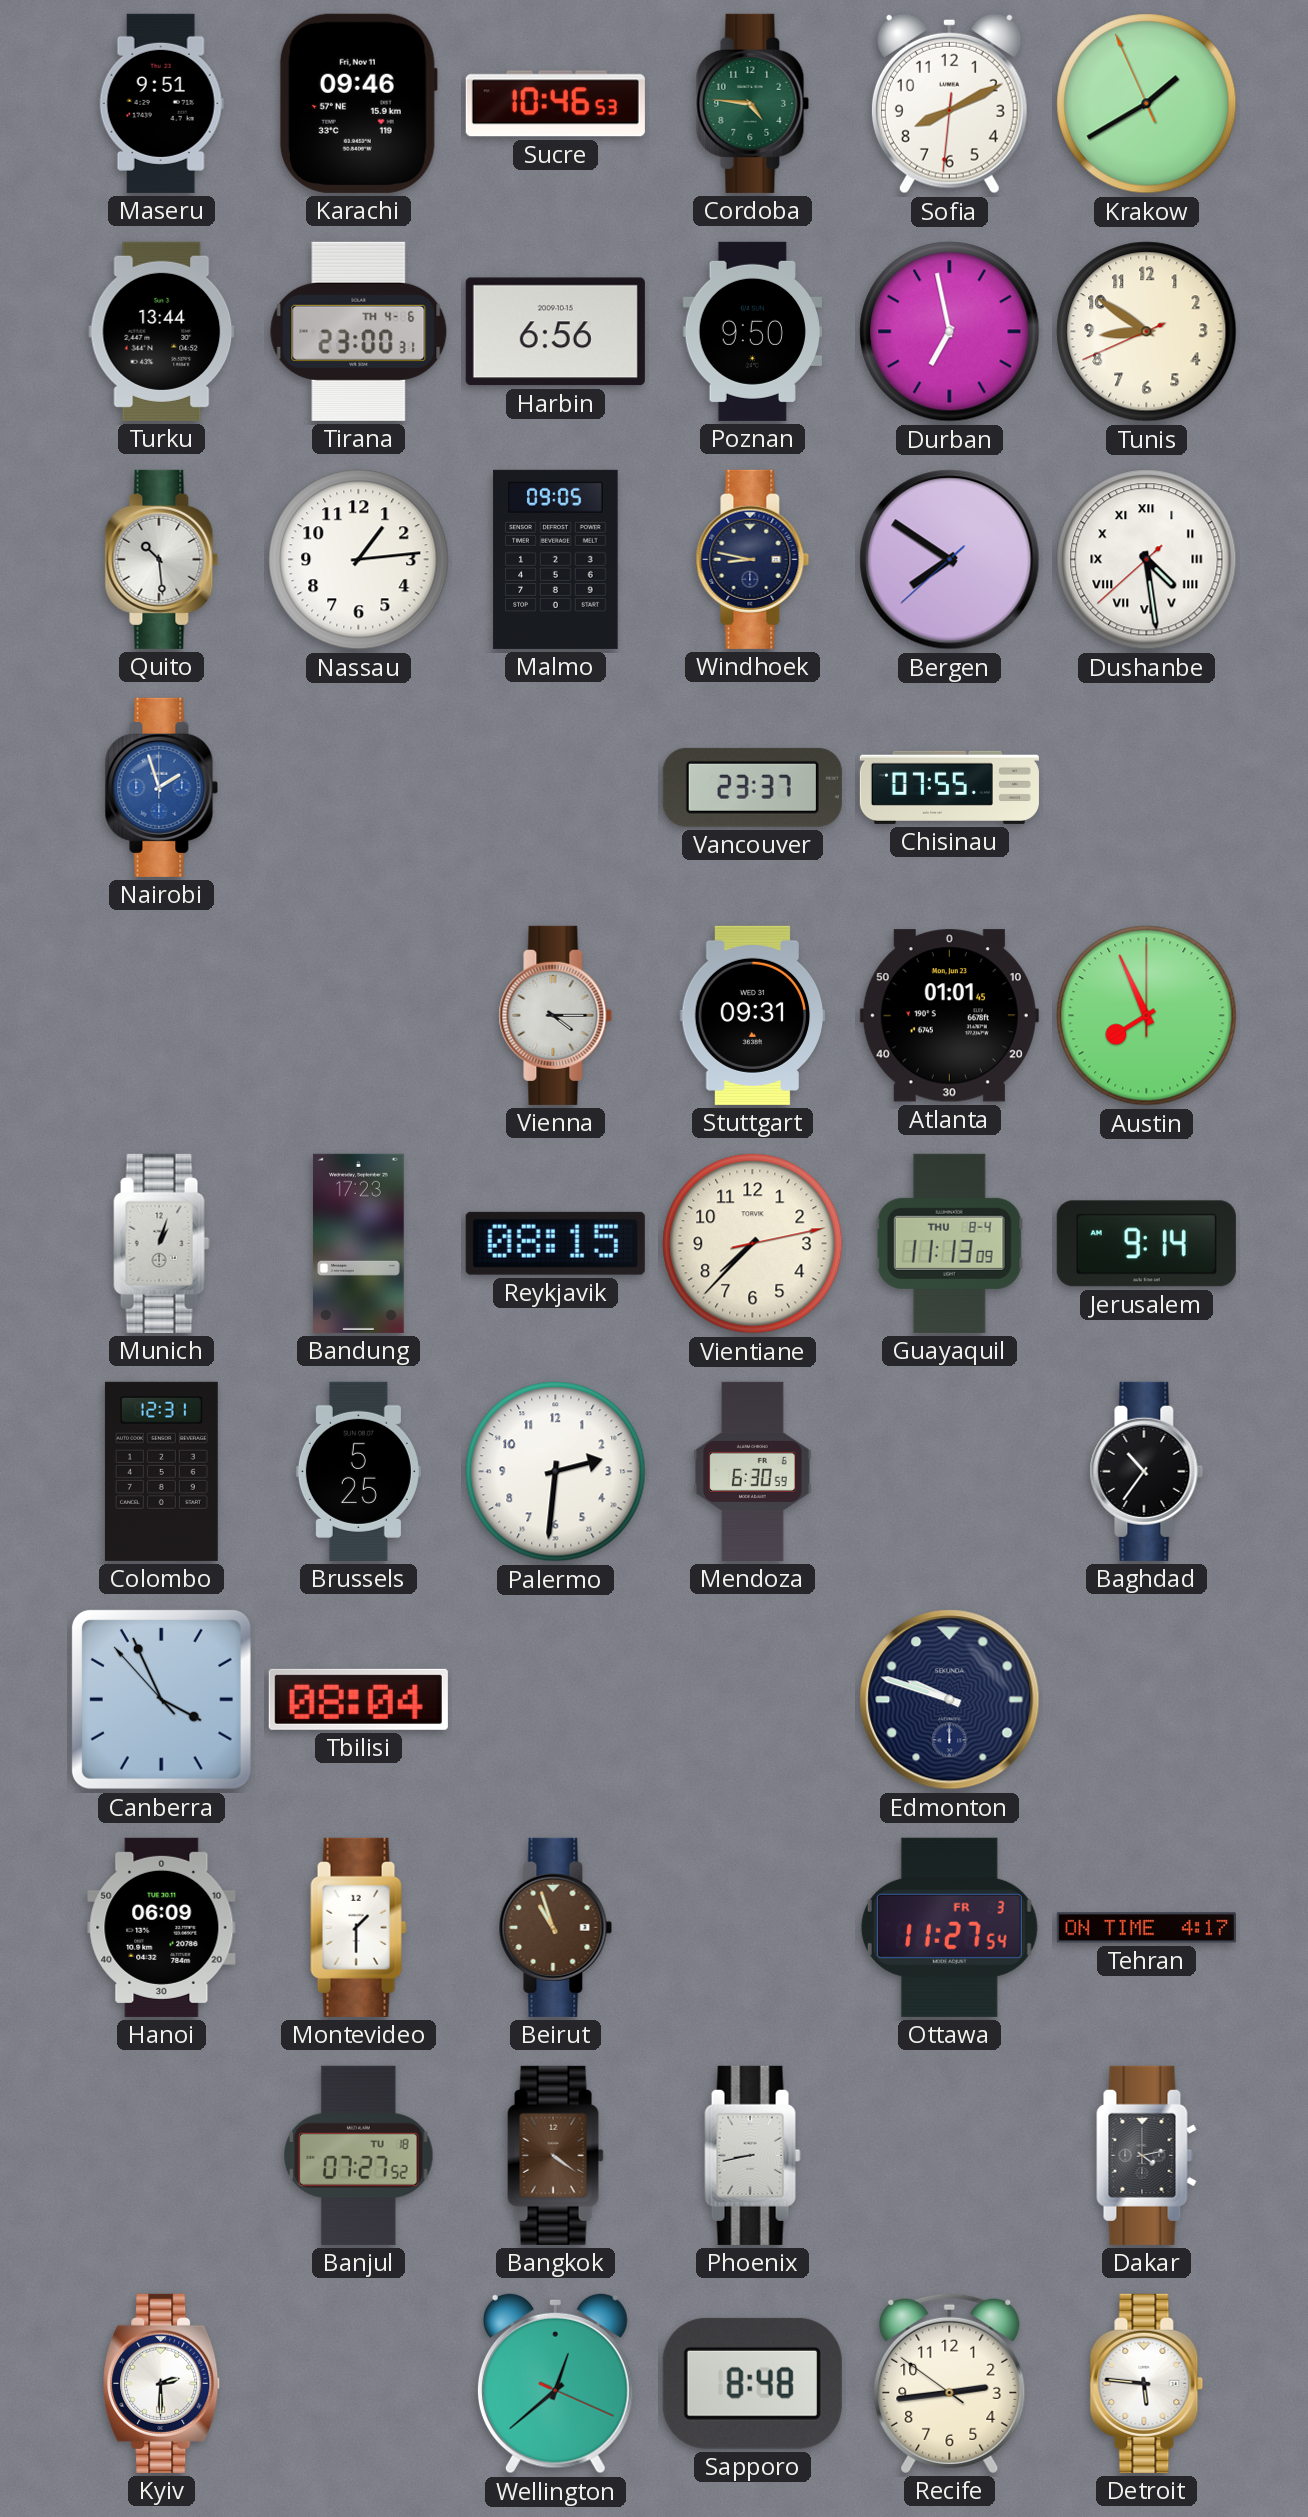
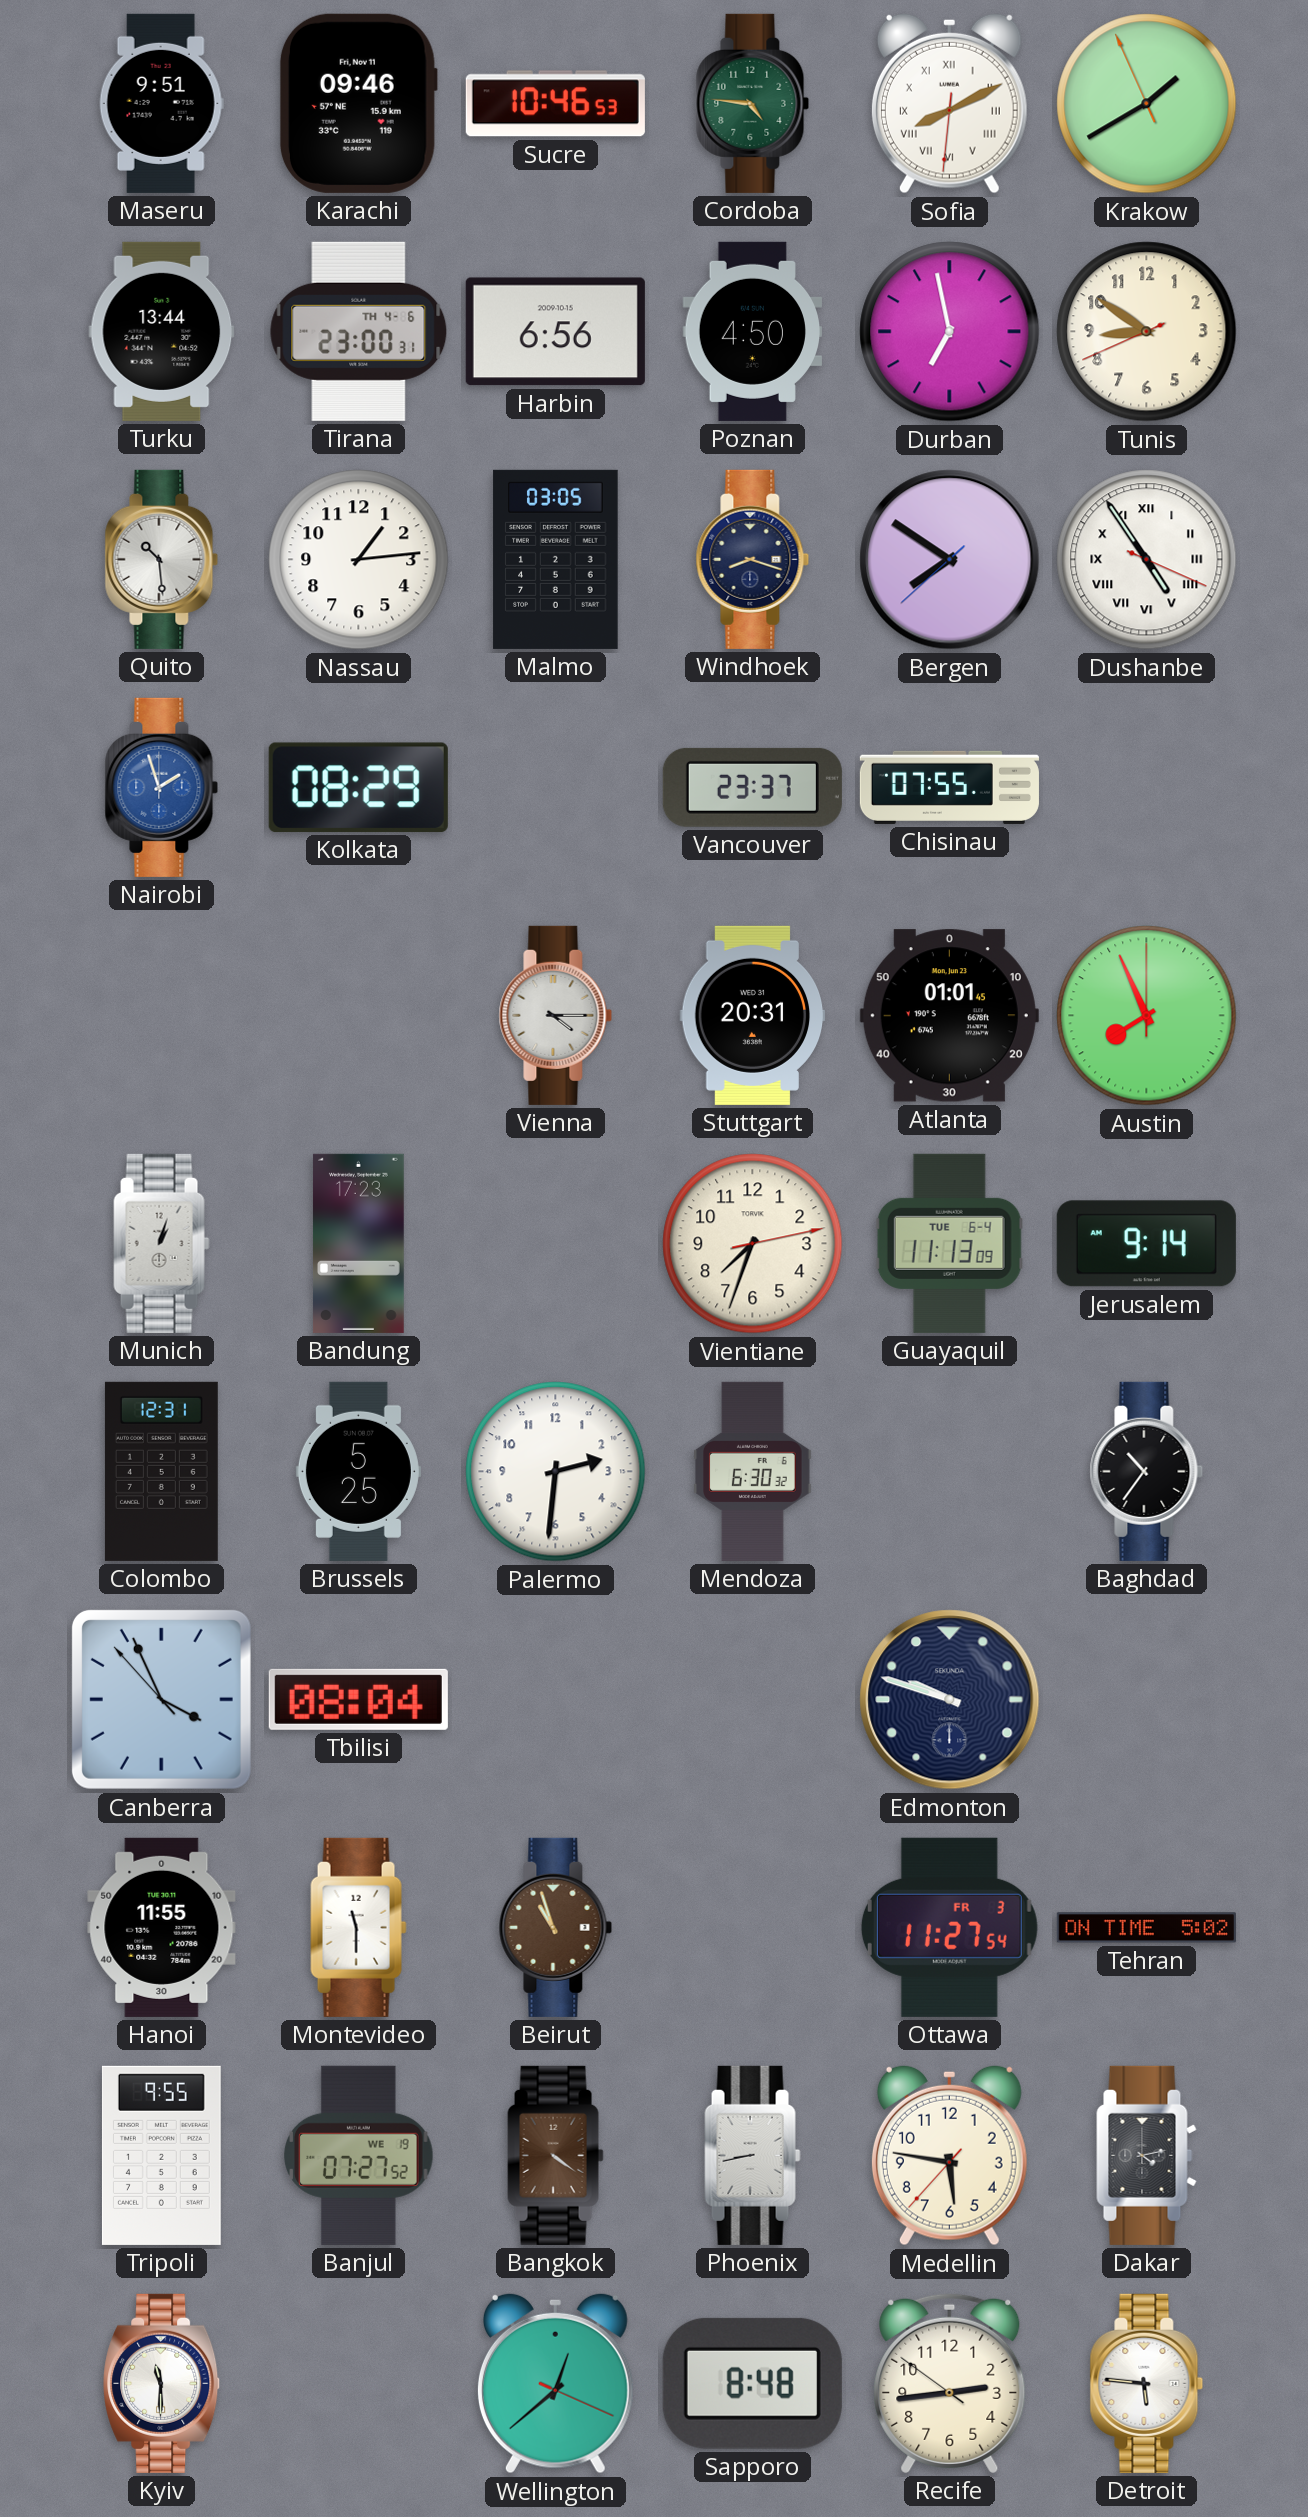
Sofia numerals: Arabic -> Roman (949, 103)
Poznan: 9:50 -> 4:50 (752, 331)
Malmo: 09:05 -> 03:05 (556, 559)
Windhoek: 8:47 -> 8:18 (753, 559)
Dushanbe: 4:28 -> 4:54 (1147, 560)
Kolkata: none -> 08:29 (358, 787)
Stuttgart: 09:31 -> 20:31 (753, 1015)
Reykjavik: 08:15 -> none (555, 1243)
Vientiane: 7:37 -> 7:33 (753, 1244)
Guayaquil date: THU 8-4 -> TUE 6-4 (949, 1243)
Mendoza: 6:30:59 -> 6:30:32 (753, 1471)
Hanoi: 06:09 -> 11:55 (162, 1927)
Montevideo: 1:30 -> 11:30 (359, 1927)
Tehran: 4:17 -> 5:02 (1146, 1928)
Tripoli: none -> 9:55 (161, 2155)
Banjul date: TU 18 -> WE 19 (359, 2155)
Medellin: none -> 5:46 (949, 2155)
Kyiv: 2:30 -> 11:30 (162, 2383)
